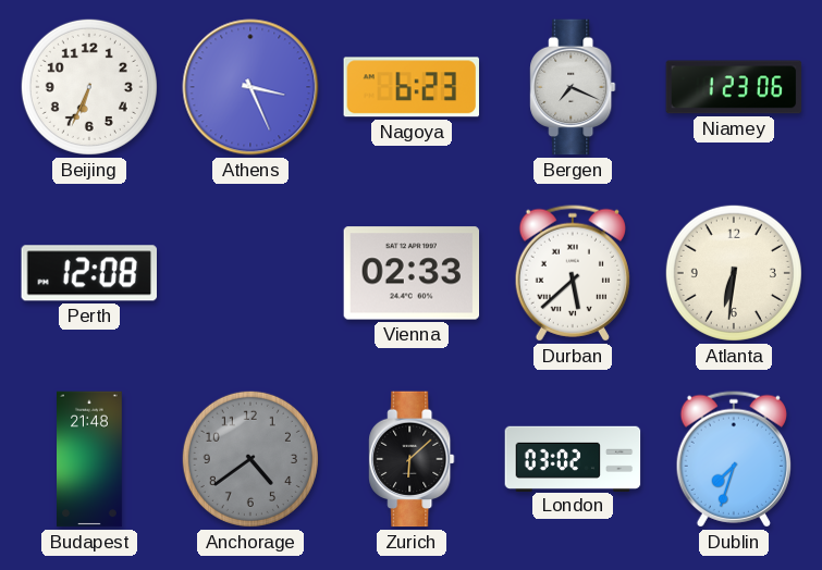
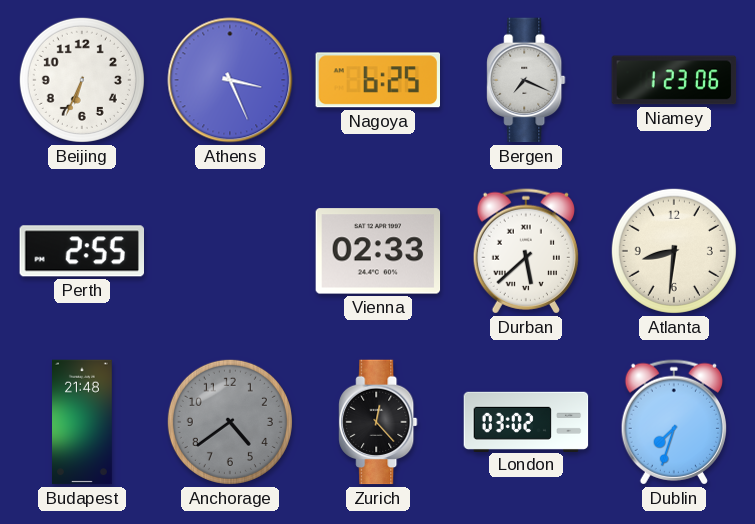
Nagoya: 6:23 -> 6:25 (377, 80)
Perth: 12:08 -> 2:55 (81, 251)
Atlanta: 6:31 -> 8:31 (674, 251)
Zurich: 6:08 -> 12:23 (378, 422)
